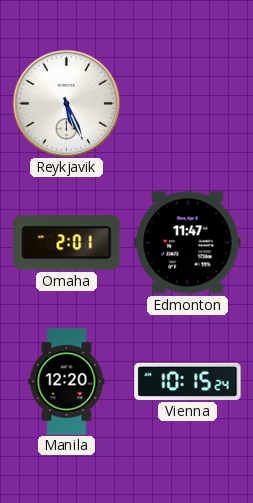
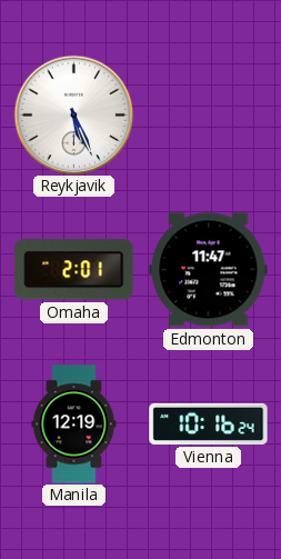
Manila: 12:20 -> 12:19 (74, 425)
Vienna: 10:15 -> 10:16 (209, 423)
